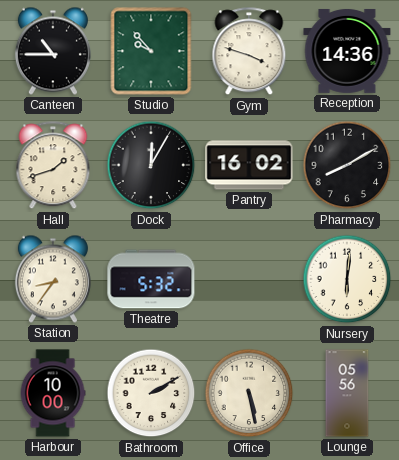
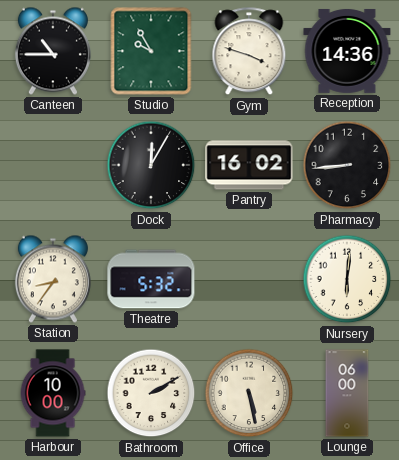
Studio: 9:53 -> 9:55 (151, 51)
Hall: 1:42 -> none (53, 166)
Pharmacy: 8:10 -> 8:44 (347, 165)
Lounge: 05:56 -> 06:00 (347, 393)
